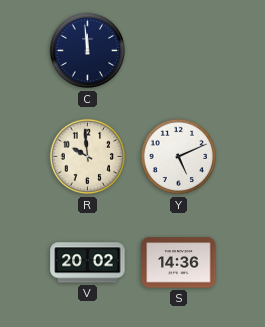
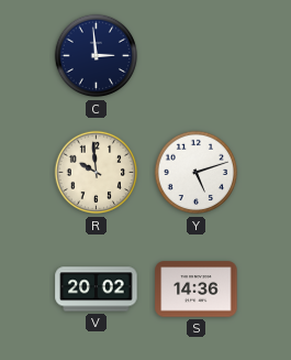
C: 11:59 -> 2:59 (97, 56)
Y: 5:11 -> 5:12 (197, 173)
